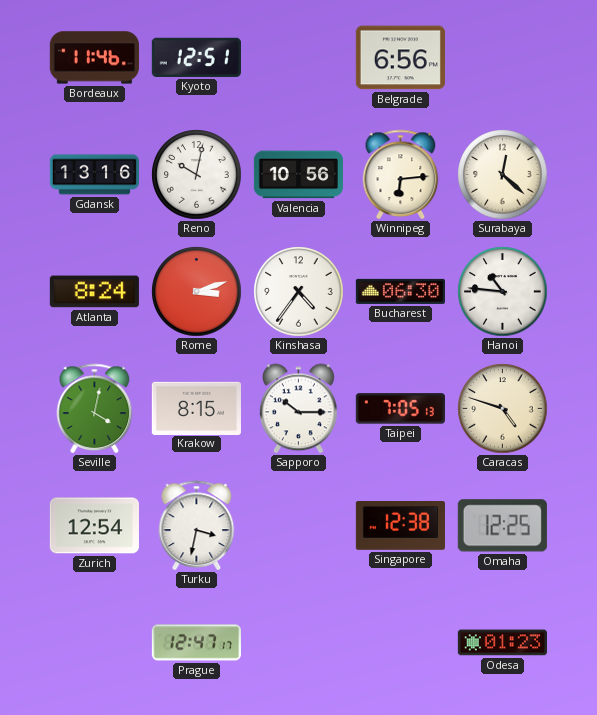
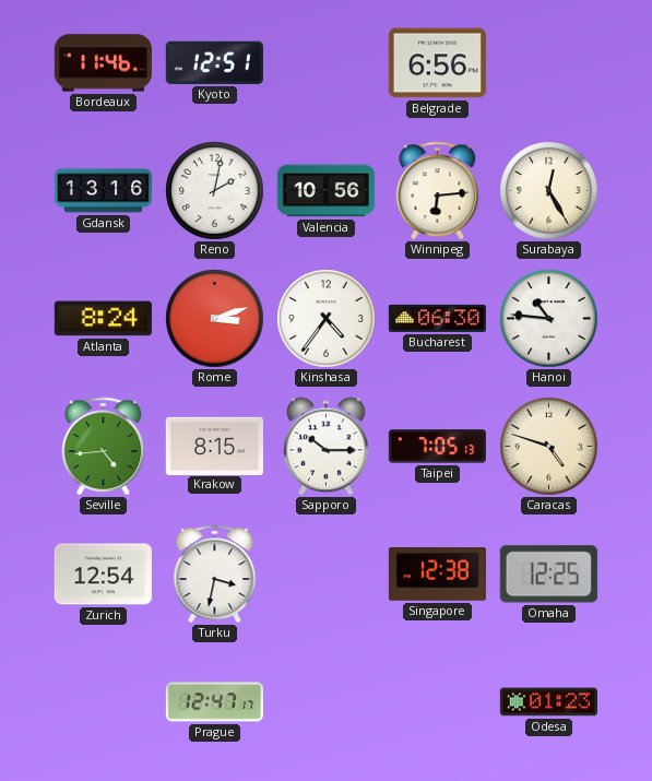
Reno: 10:02 -> 2:02 (215, 191)
Surabaya: 12:22 -> 12:25 (549, 191)
Seville: 4:02 -> 4:44 (104, 446)
